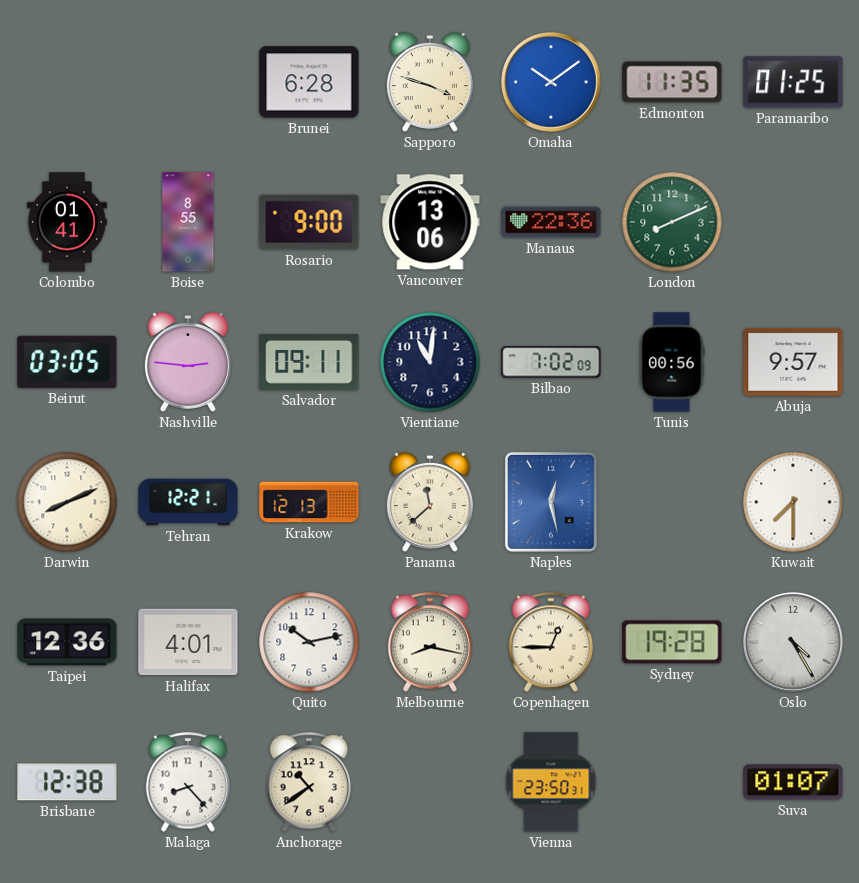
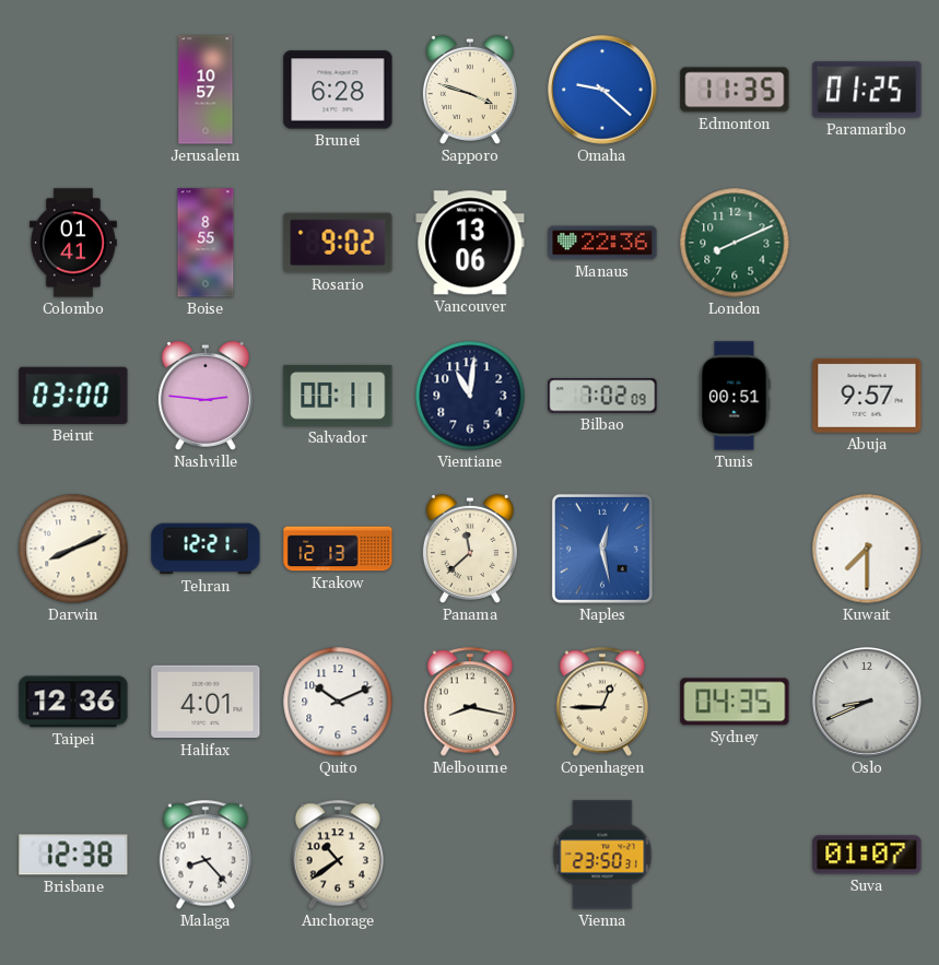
Jerusalem: none -> 10:57 (206, 90)
Omaha: 10:09 -> 9:22 (602, 90)
Rosario: 9:00 -> 9:02 (338, 243)
Beirut: 03:05 -> 03:00 (73, 396)
Salvador: 09:11 -> 00:11 (338, 396)
Tunis: 00:56 -> 00:51 (735, 396)
Quito: 10:13 -> 10:11 (338, 702)
Sydney: 19:28 -> 04:35 (735, 702)
Oslo: 4:25 -> 8:41 (867, 702)
